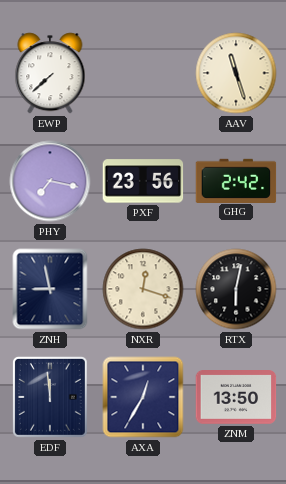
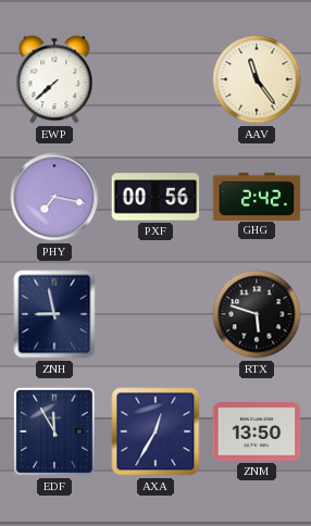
AAV: 11:27 -> 11:24 (257, 79)
PXF: 23:56 -> 00:56 (155, 197)
NXR: 12:18 -> none (143, 289)
RTX: 6:02 -> 5:48 (257, 314)
EDF: 11:59 -> 11:55 (54, 431)
